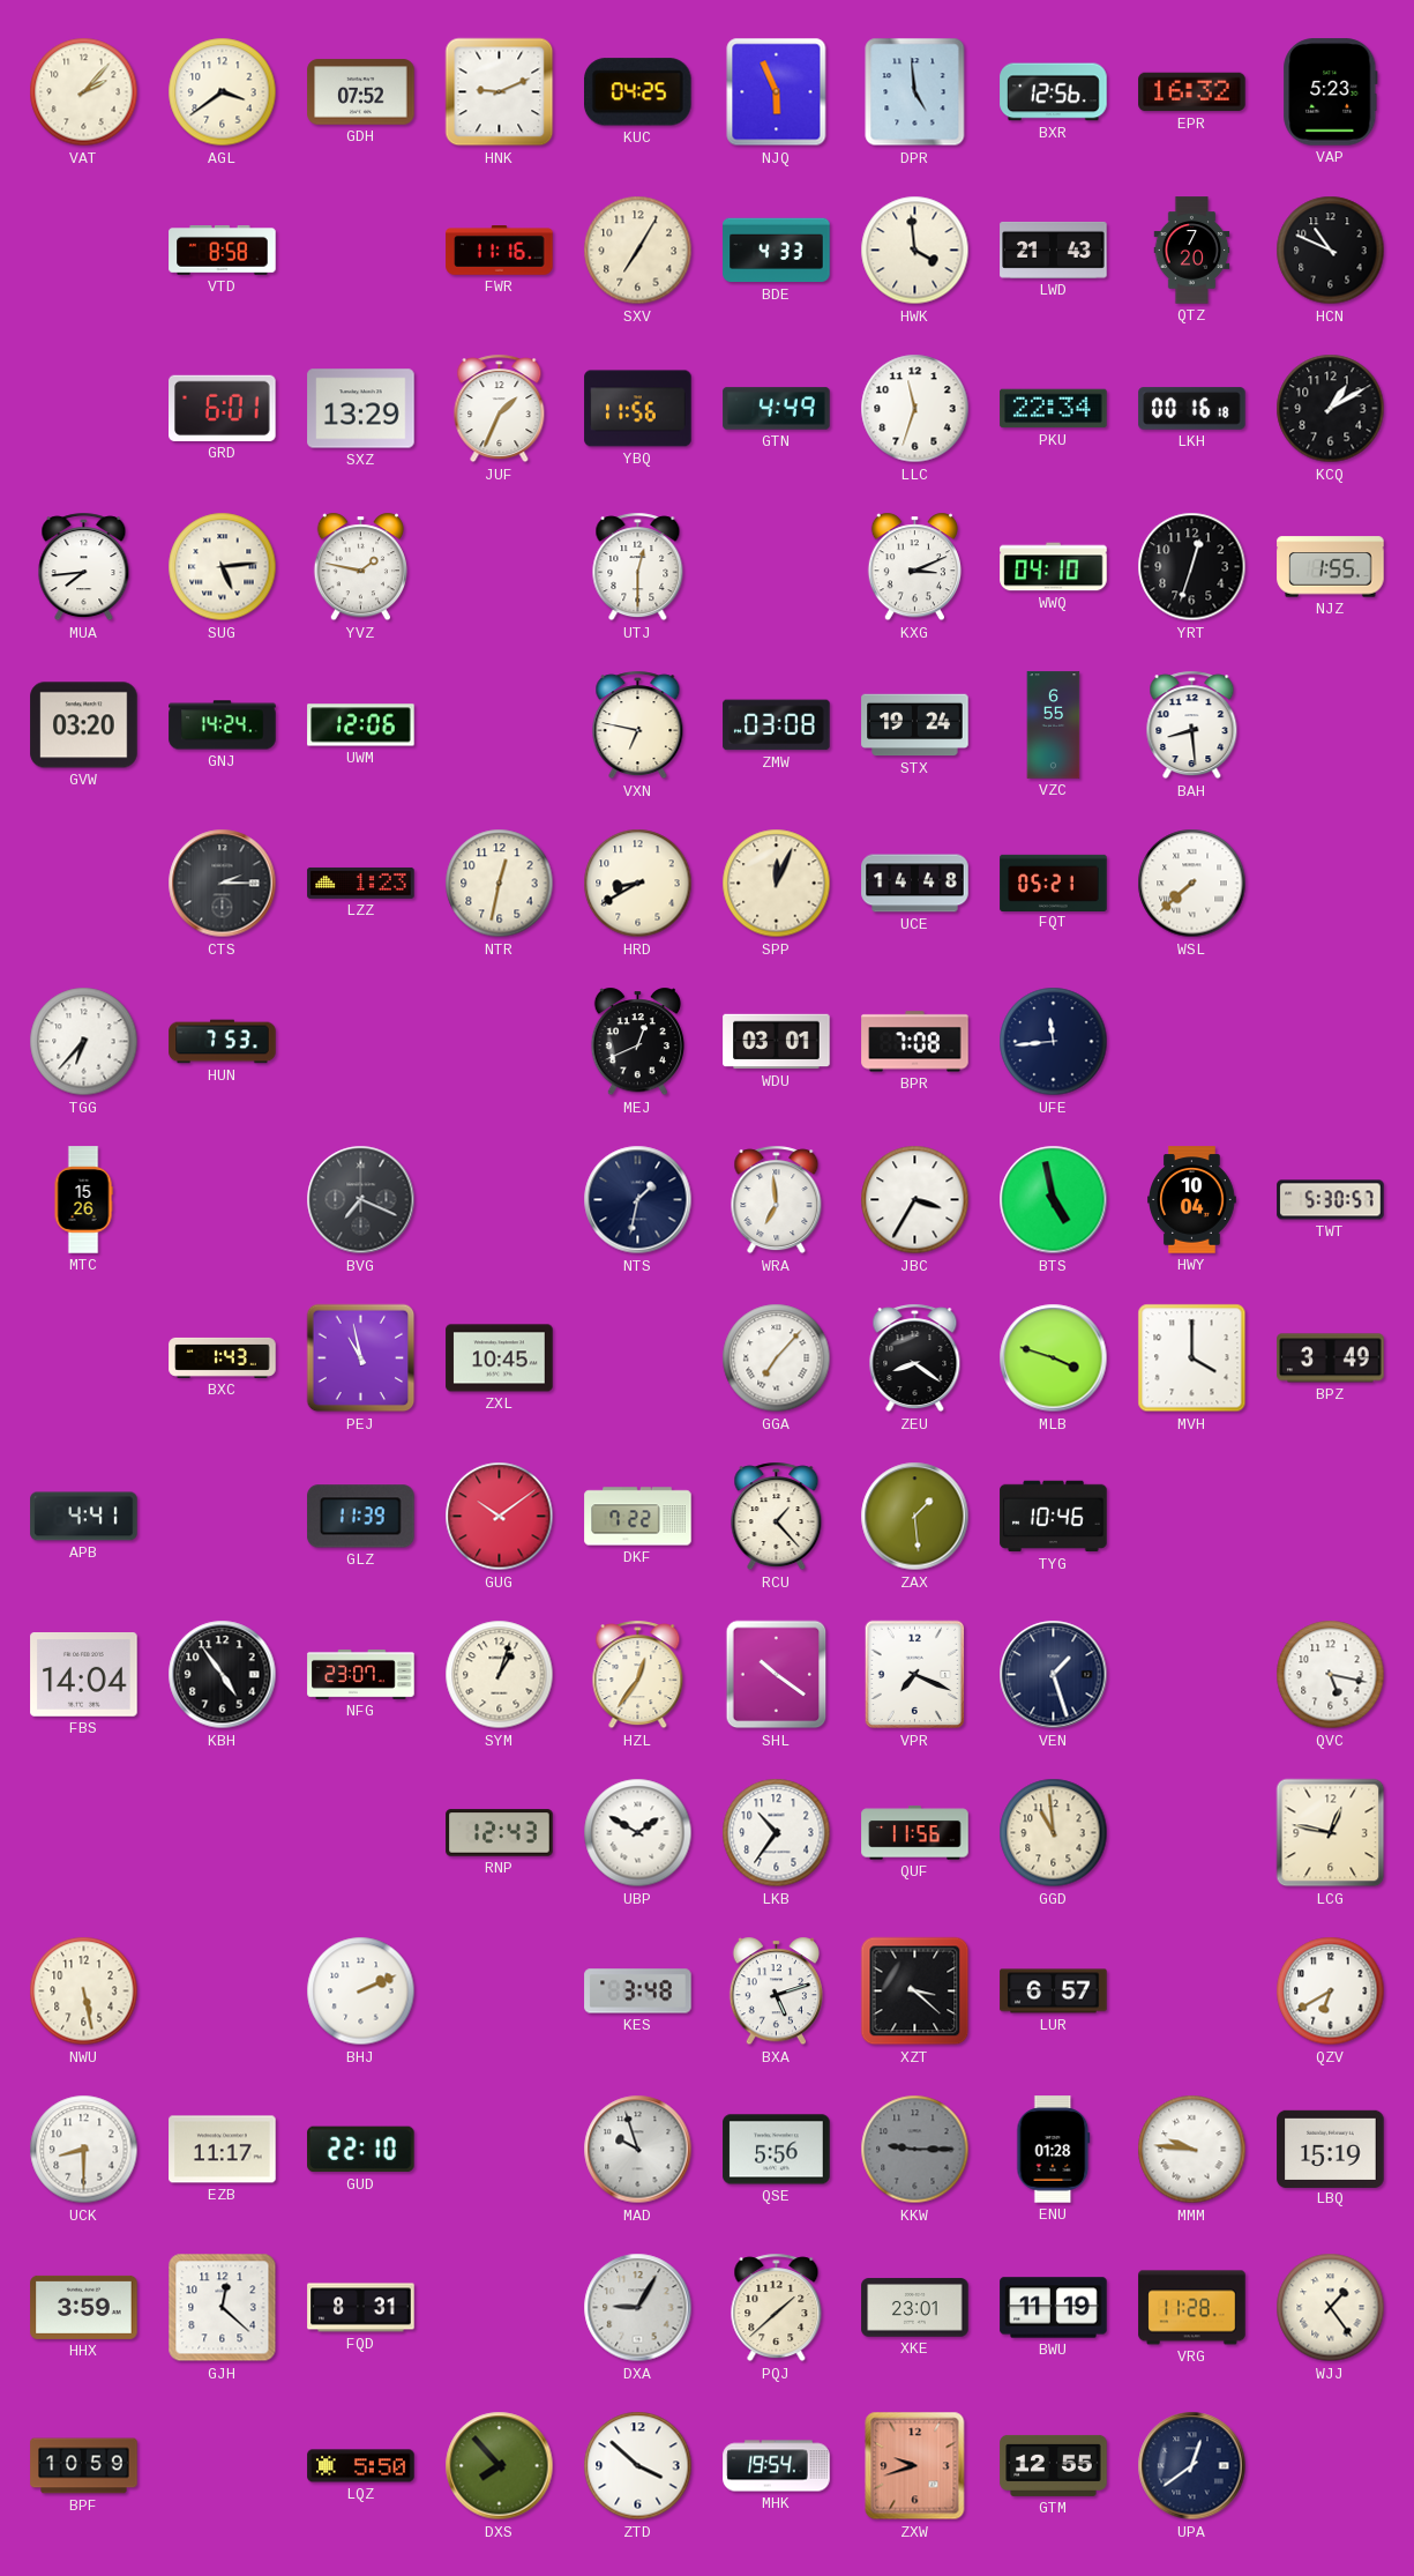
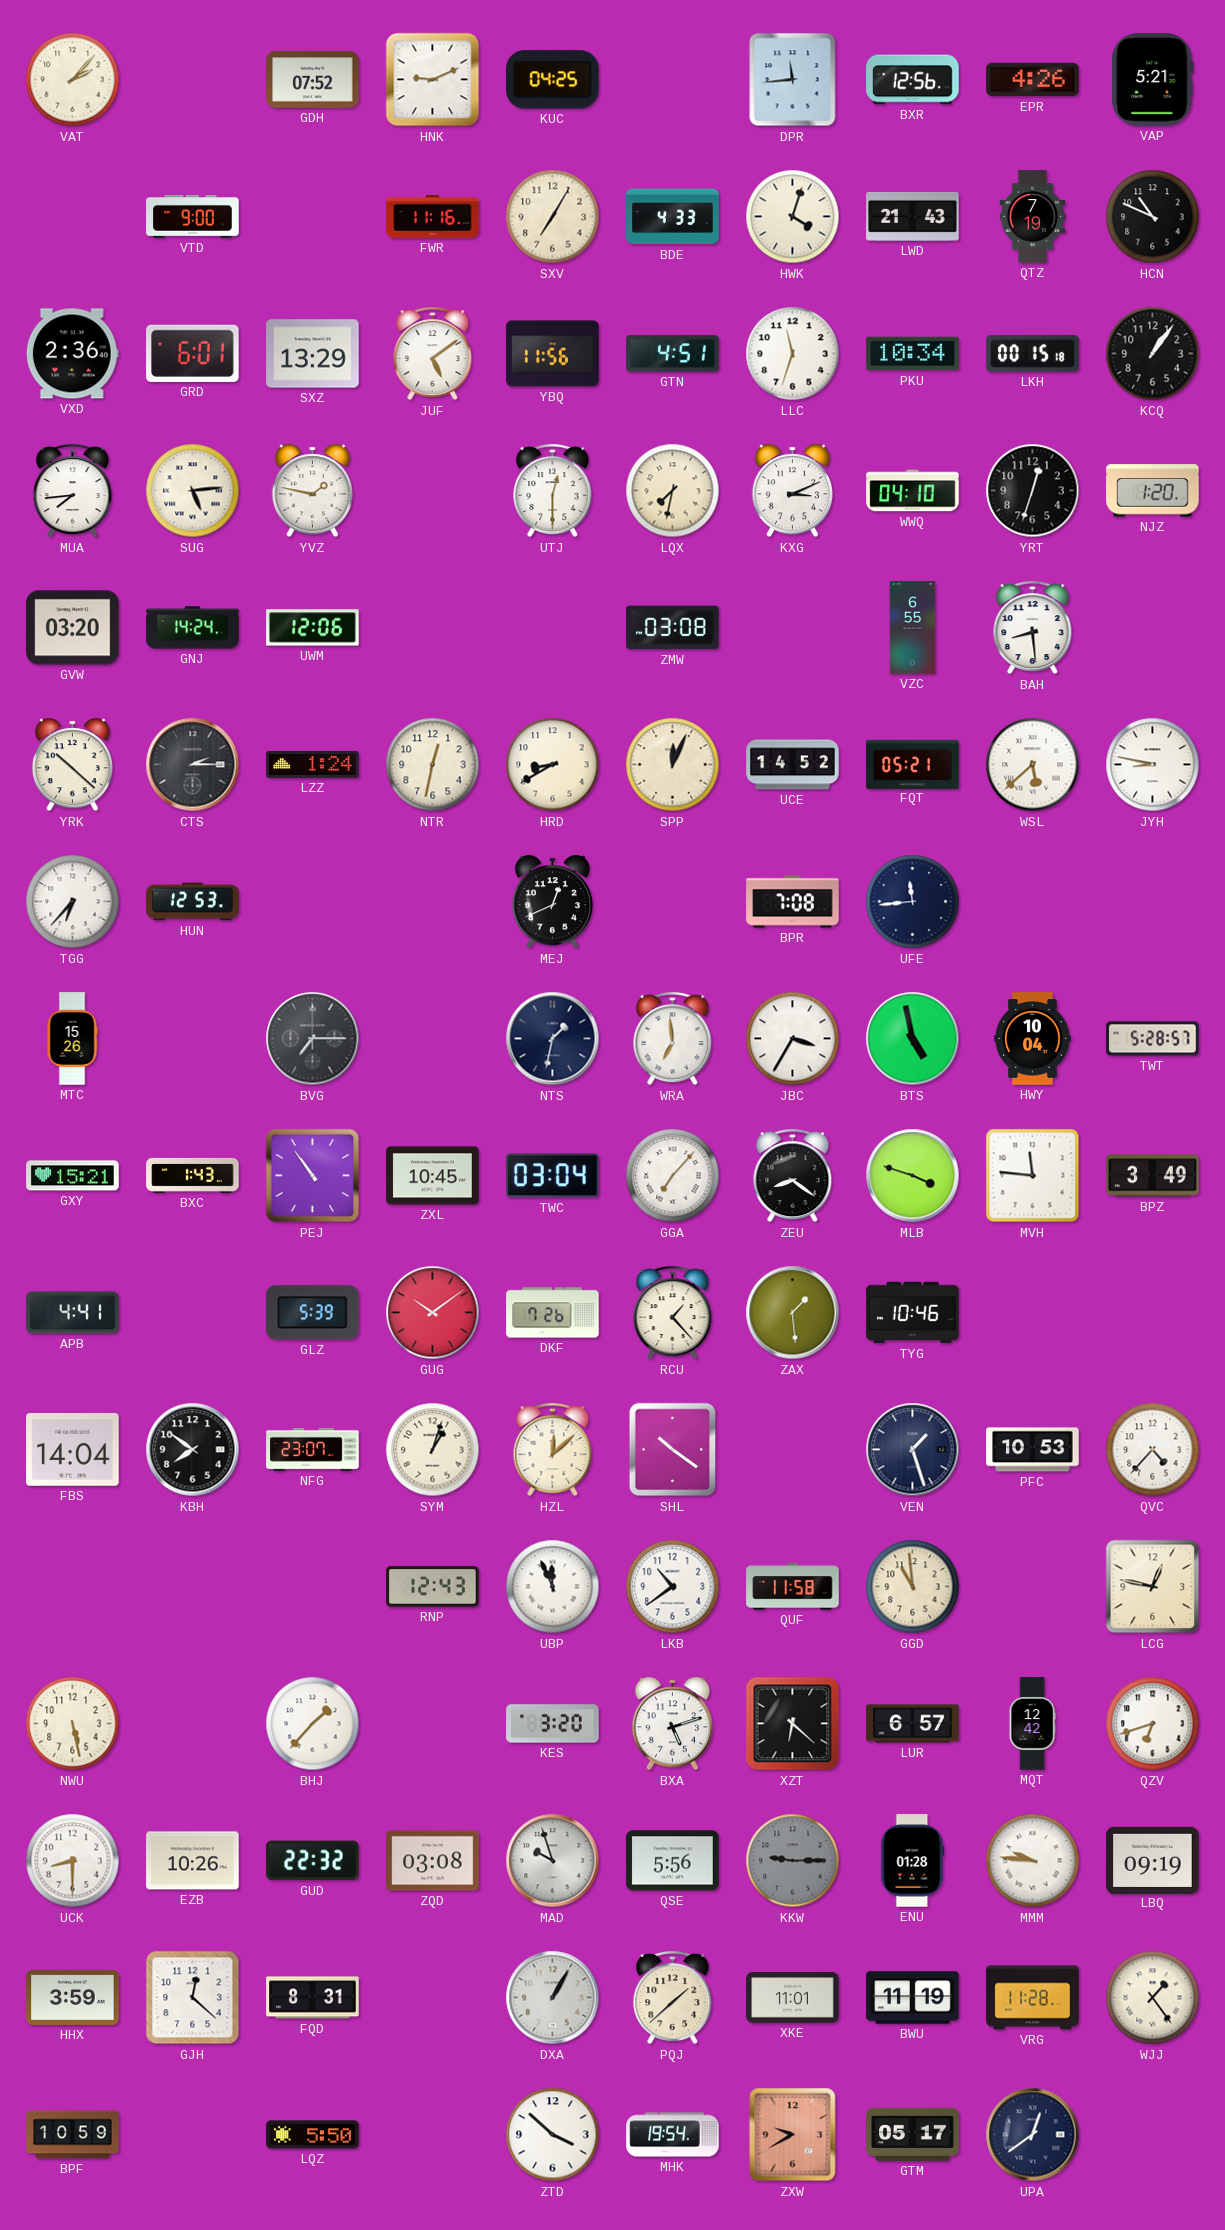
AGL: 3:39 -> none (223, 92)
NJQ: 5:56 -> none (777, 92)
DPR: 4:59 -> 11:44 (793, 80)
EPR: 16:32 -> 4:26 (1033, 80)
VAP: 5:23 -> 5:21 (1153, 80)
VTD: 8:58 -> 9:00 (193, 217)
HWK: 3:59 -> 4:03 (793, 217)
QTZ: 7:20 -> 7:19 (1033, 217)
VXD: none -> 2:36 (72, 354)
JUF: 1:34 -> 5:09 (433, 354)
GTN: 4:49 -> 4:51 (673, 354)
PKU: 22:34 -> 10:34 (913, 354)
LKH: 00:16 -> 00:15 (1033, 354)
KCQ: 1:10 -> 1:06 (1153, 354)
LQX: none -> 7:32 (673, 491)
NJZ: 1:55 -> 1:20 (1153, 491)
VXN: 6:47 -> none (638, 725)
STX: 19:24 -> none (915, 725)
YRK: none -> 10:22 (72, 765)
LZZ: 1:23 -> 1:24 (313, 764)
UCE: 14:48 -> 14:52 (793, 765)
WSL: 7:38 -> 5:38 (1033, 765)
JYH: none -> 8:47 (1153, 765)
HUN: 7:53 -> 12:53 (193, 902)
WDU: 03:01 -> none (777, 1042)
BVG: 7:19 -> 7:15 (313, 1039)
TWT: 5:30 -> 5:28 (1153, 1039)
GXY: none -> 15:21 (73, 1176)
PEJ: 10:58 -> 10:54 (313, 1176)
TWC: none -> 03:04 (553, 1176)
MVH: 4:00 -> 11:46 (1033, 1176)
GLZ: 11:39 -> 5:39 (313, 1313)
DKF: 7:22 -> 7:26 (553, 1313)
KBH: 4:54 -> 7:51 (193, 1450)
HZL: 12:36 -> 12:08 (553, 1450)
VPR: 7:19 -> none (915, 1675)
PFC: none -> 10:53 (1033, 1450)
QVC: 5:17 -> 4:37 (1153, 1450)
UBP: 1:50 -> 11:56 (553, 1587)
LKB: 10:36 -> 10:39 (673, 1587)
QUF: 11:56 -> 11:58 (793, 1587)
BHJ: 2:11 -> 1:37 (313, 1724)
KES: 3:48 -> 3:20 (553, 1724)
XZT: 3:22 -> 6:22 (793, 1724)
MQT: none -> 12:42 (1032, 1724)
QZV: 6:40 -> 6:42 (1153, 1724)
EZB: 11:17 -> 10:26 (193, 1861)
GUD: 22:10 -> 22:32 (313, 1861)
ZQD: none -> 03:08 (433, 1861)
LBQ: 15:19 -> 09:19 (1153, 1860)
DXA: 9:05 -> 1:05 (553, 1998)
XKE: 23:01 -> 11:01 (793, 1998)
DXS: 7:53 -> none (500, 2466)
ZXW: 9:42 -> 9:40 (793, 2135)
GTM: 12:55 -> 05:17 (913, 2134)
